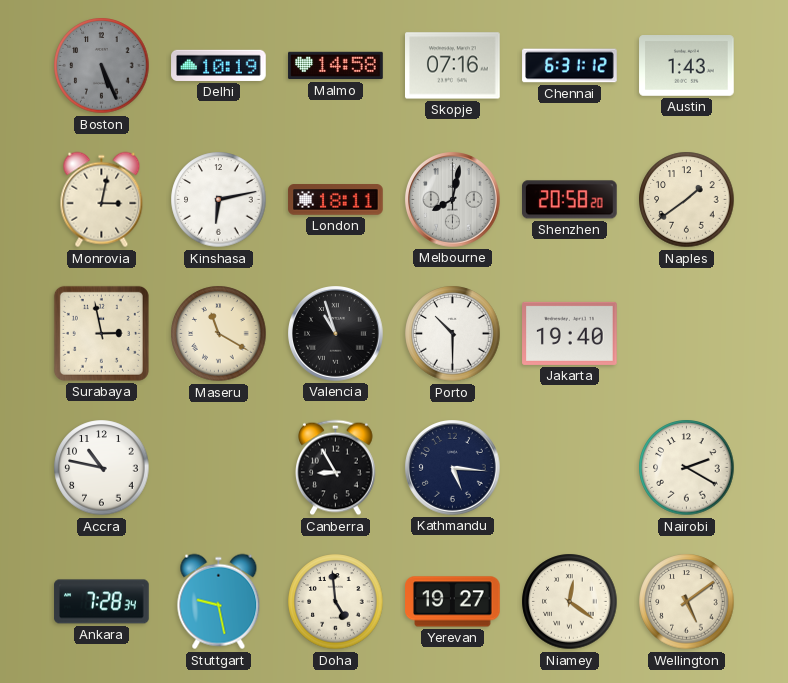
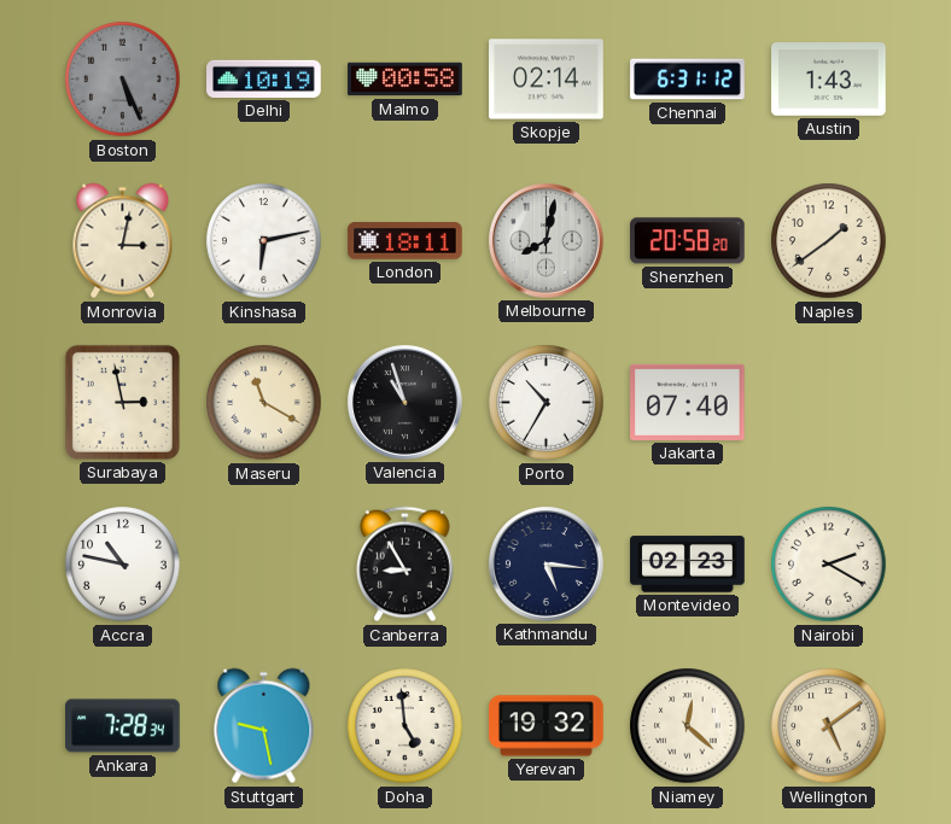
Malmo: 14:58 -> 00:58 (406, 80)
Skopje: 07:16 -> 02:14 (547, 80)
Porto: 10:30 -> 10:35 (547, 403)
Jakarta: 19:40 -> 07:40 (688, 402)
Montevideo: none -> 02:23 (688, 565)
Yerevan: 19:27 -> 19:32 (547, 726)
Niamey: 12:21 -> 12:22 (688, 726)
